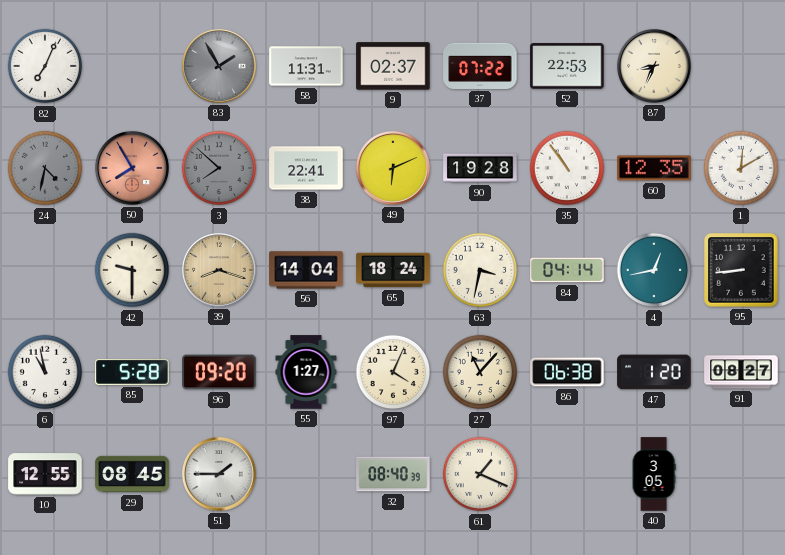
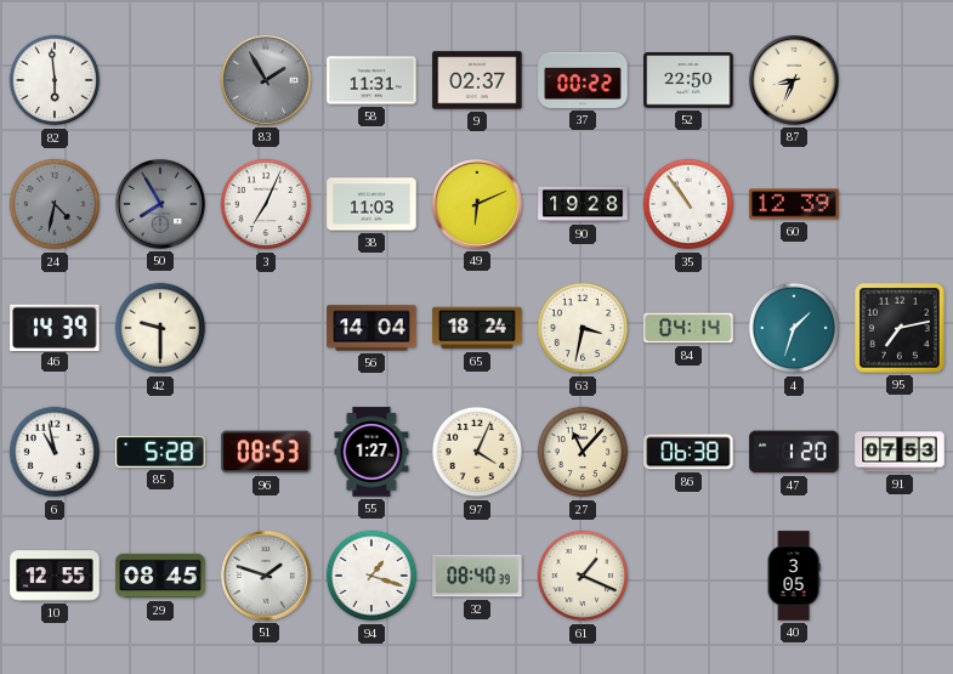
82: 7:04 -> 5:59 (55, 80)
37: 07:22 -> 00:22 (583, 80)
52: 22:53 -> 22:50 (688, 80)
50 dial: salmon -> grey (160, 204)
3: 7:52 -> 7:04 (266, 204)
3 dial: grey -> white (266, 204)
38: 22:41 -> 11:03 (371, 204)
60: 12:35 -> 12:39 (794, 204)
1: 12:10 -> none (741, 168)
46: none -> 14:39 (55, 327)
39: 8:18 -> none (219, 270)
4: 12:43 -> 1:33 (794, 328)
95: 8:44 -> 7:13 (900, 328)
96: 09:20 -> 08:53 (266, 452)
91: 08:27 -> 07:53 (900, 452)
51: 1:45 -> 1:48 (266, 576)
94: none -> 1:18 (371, 576)
